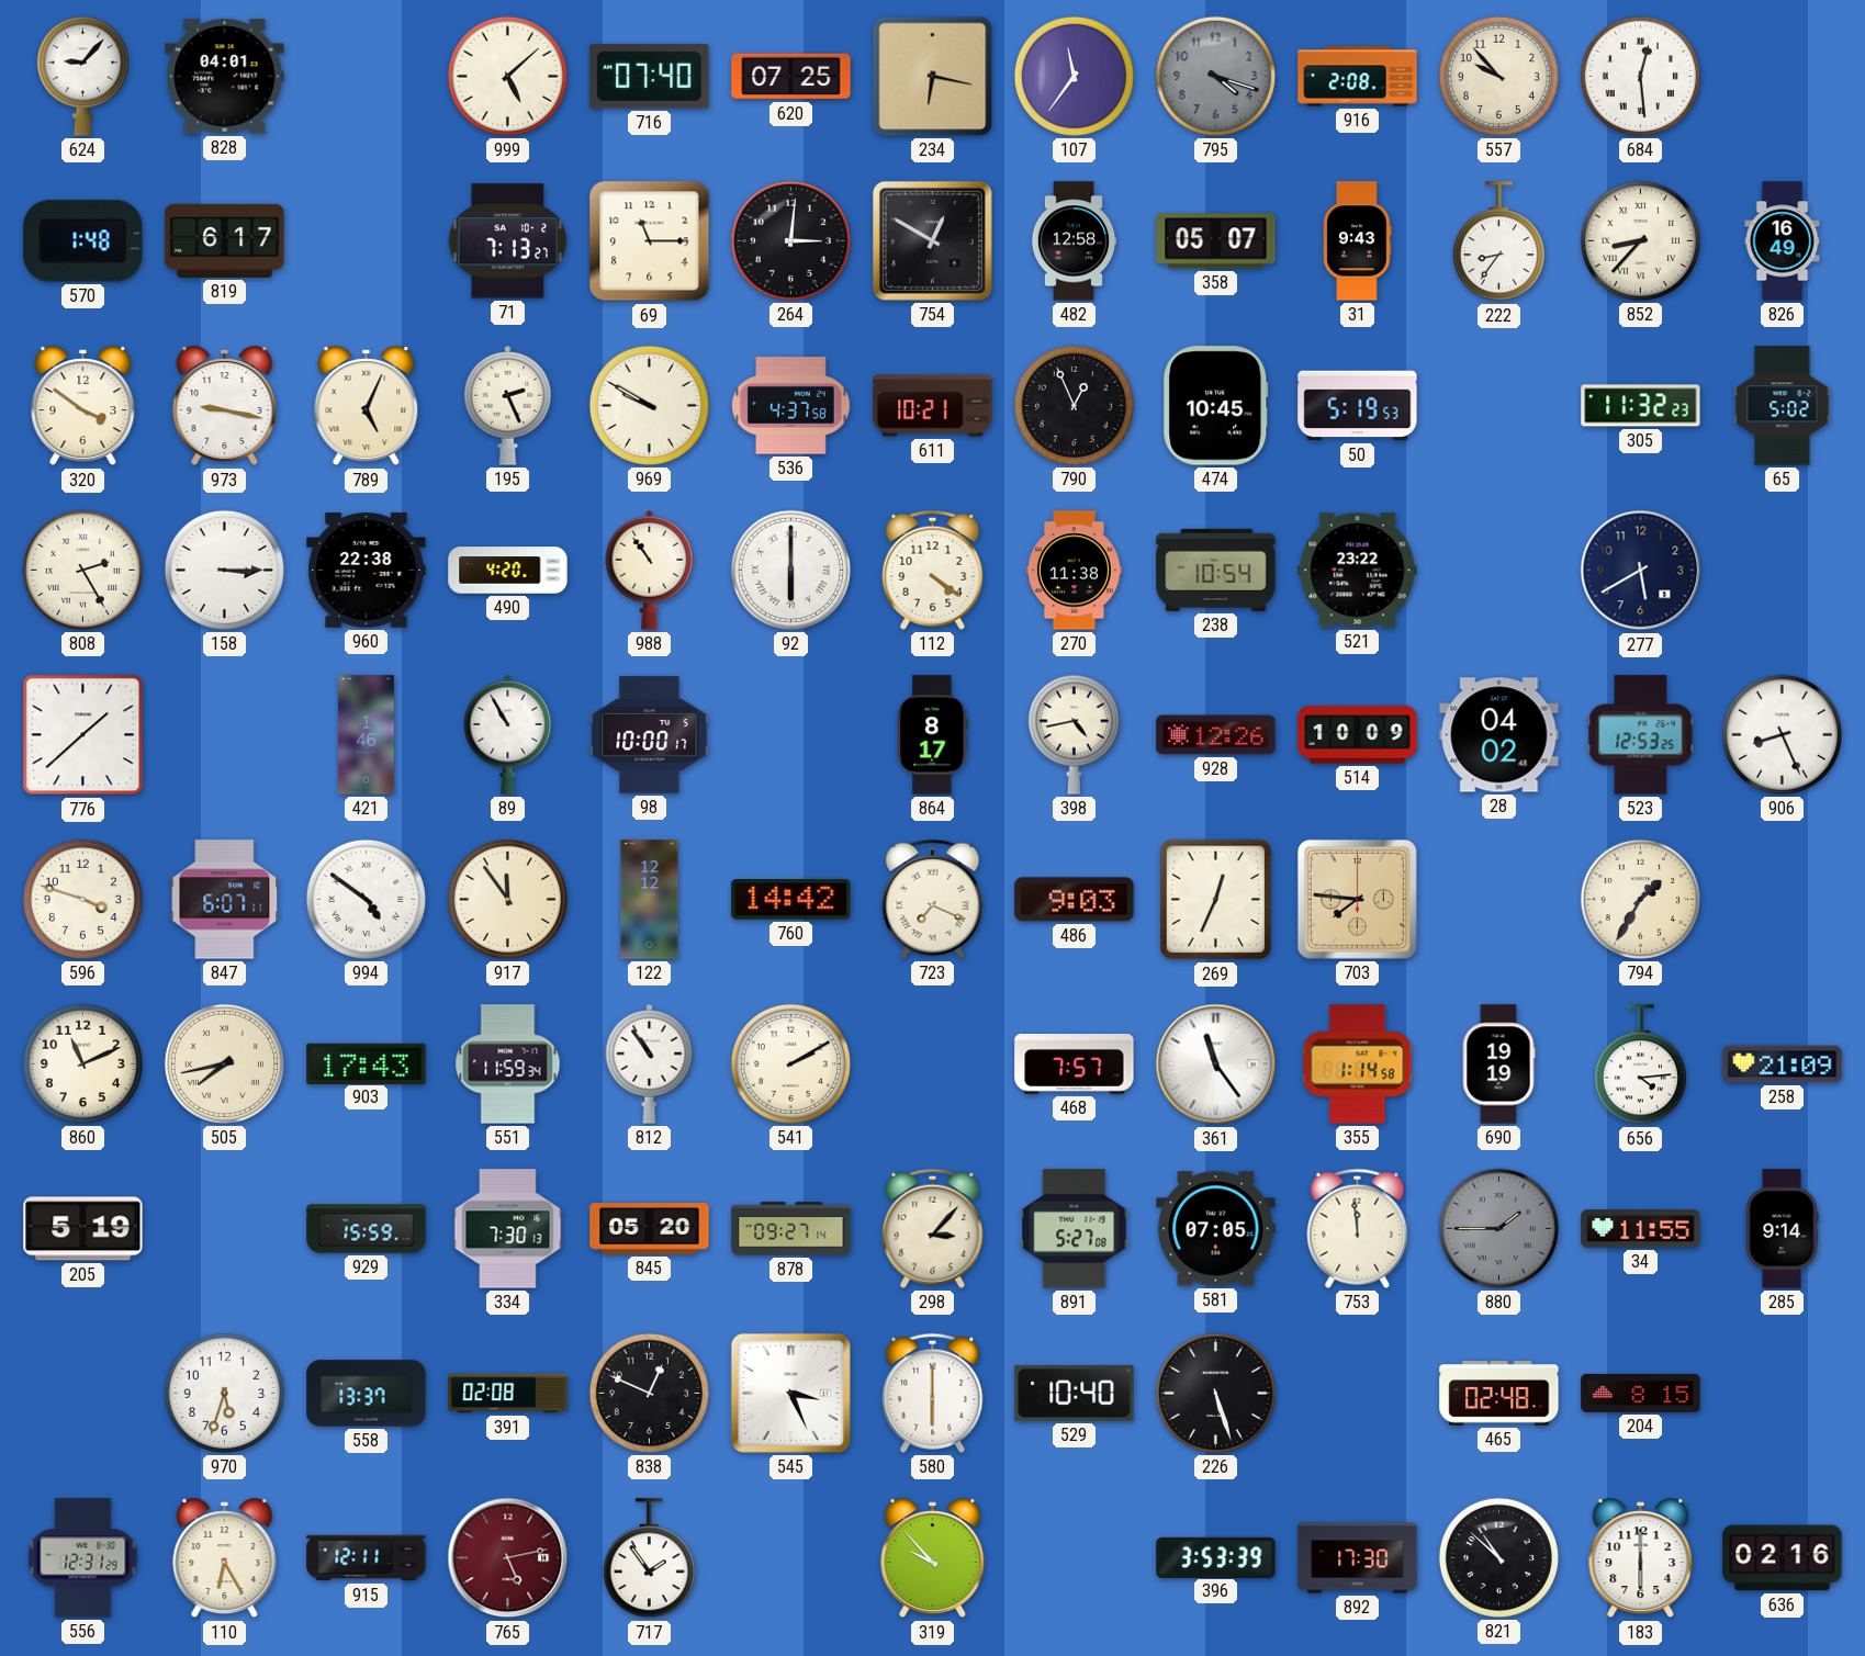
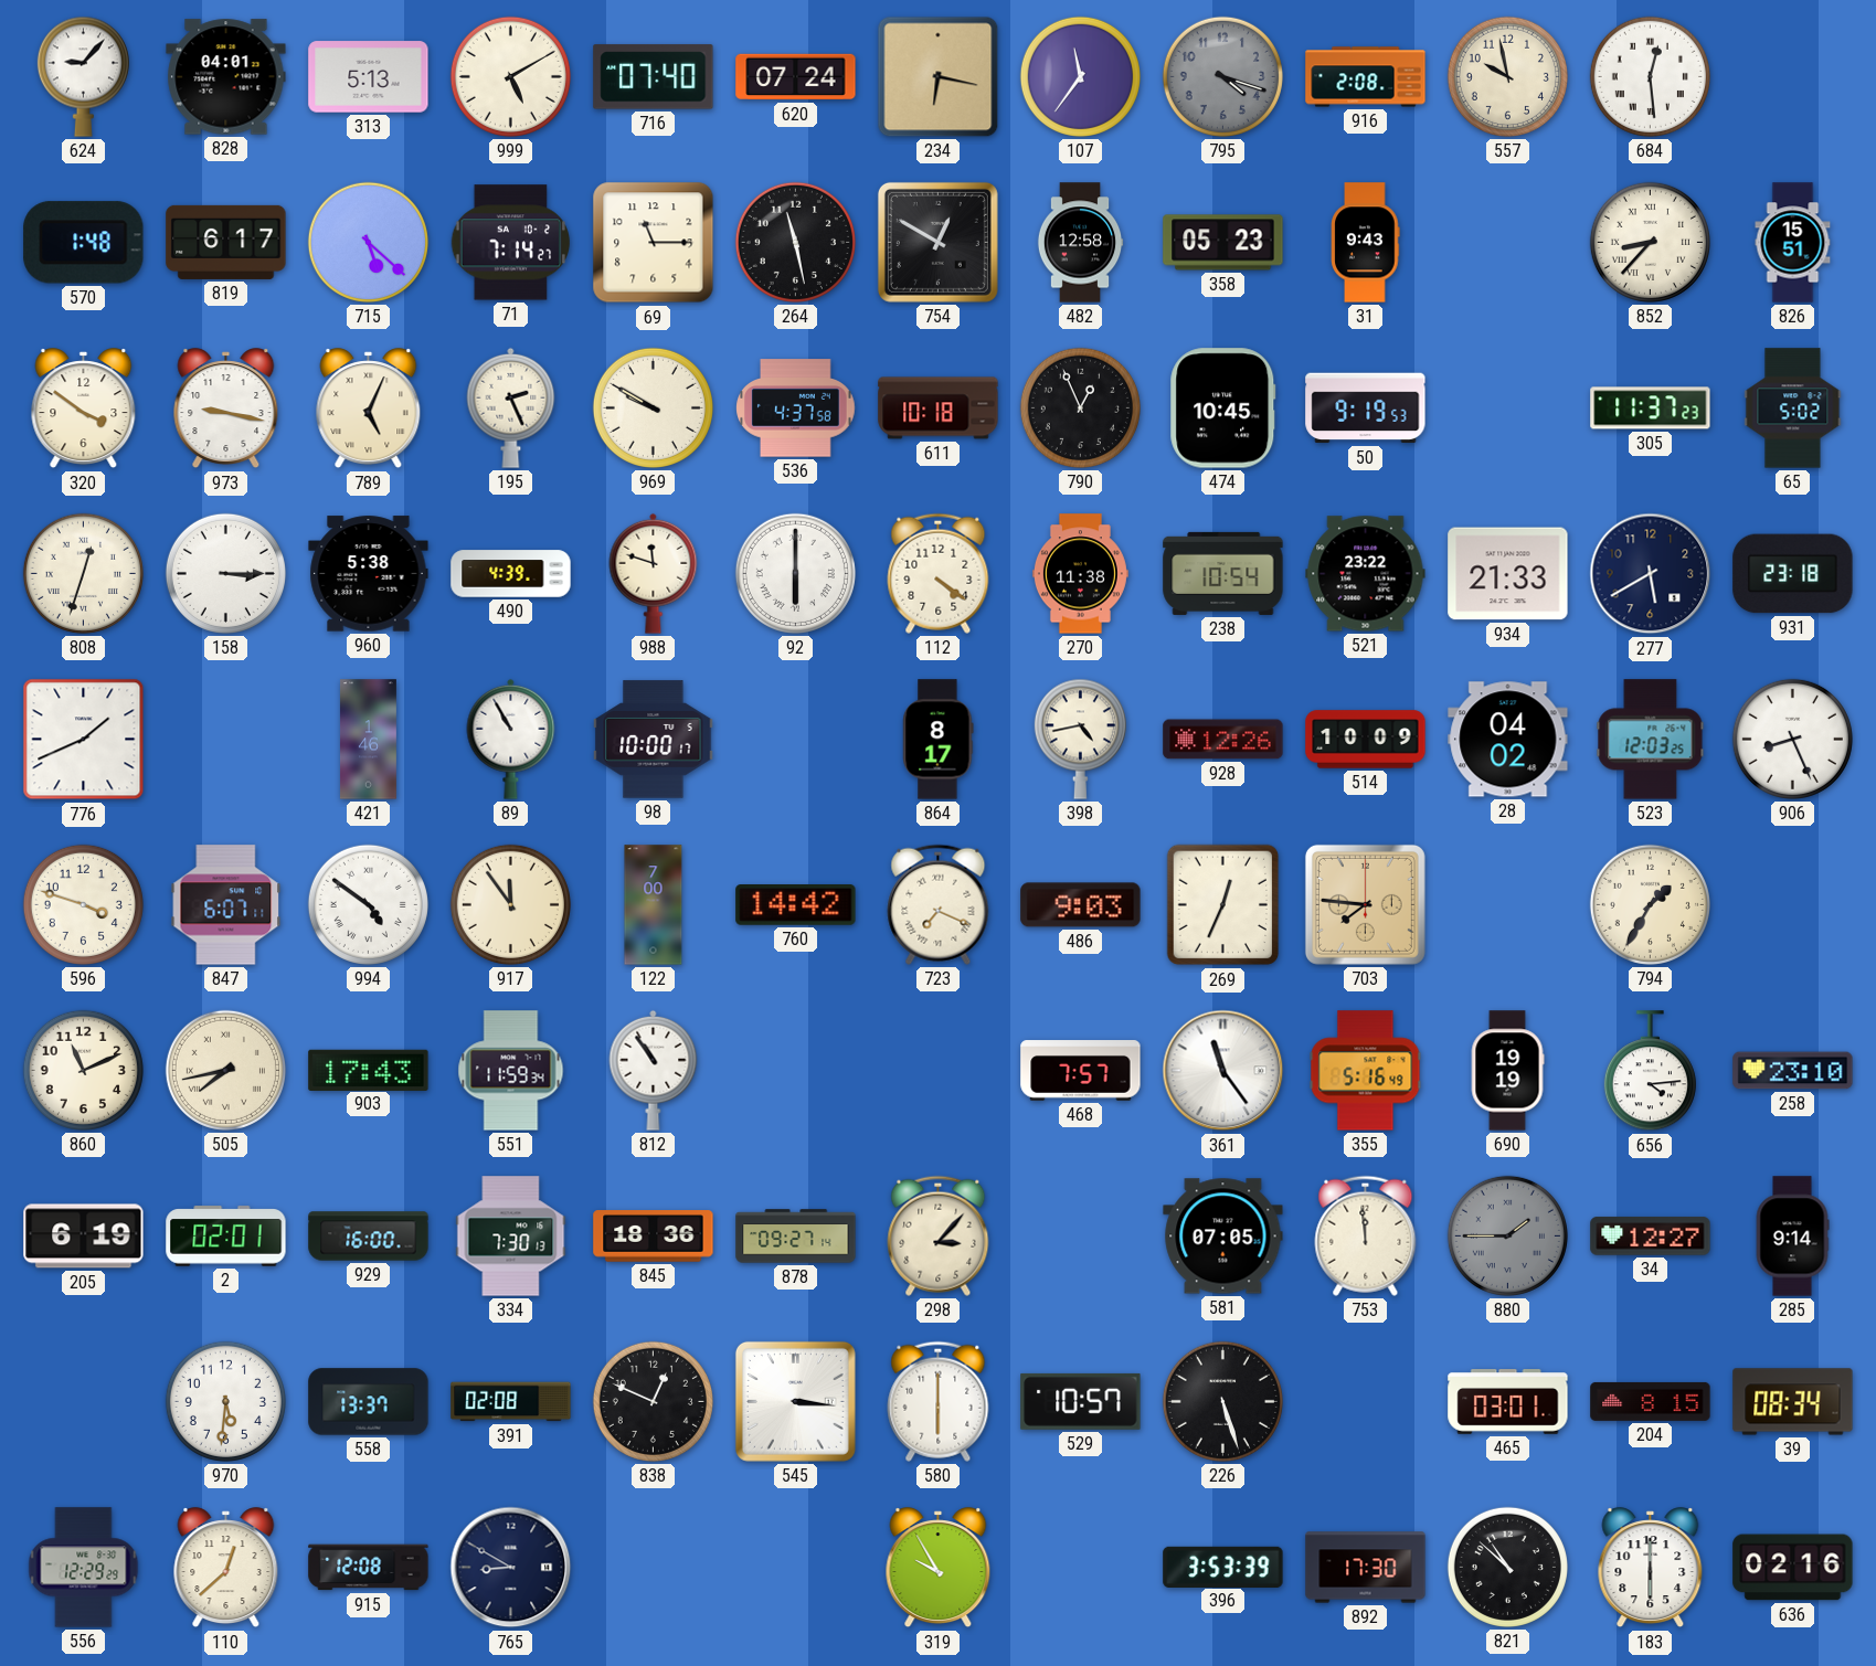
313: none -> 5:13 (369, 77)
999: 5:08 -> 5:10 (510, 76)
620: 07:25 -> 07:24 (796, 77)
557: 9:53 -> 9:58 (1507, 76)
715: none -> 5:22 (368, 242)
71: 7:13 -> 7:14 (511, 243)
264: 3:01 -> 11:28 (795, 242)
358: 05:07 -> 05:23 (1223, 243)
222: 8:36 -> none (1498, 241)
826: 16:49 -> 15:51 (1793, 243)
611: 10:21 -> 10:18 (939, 408)
50: 5:19 -> 9:19 (1366, 408)
305: 11:32 -> 11:37 (1651, 408)
808: 2:25 -> 12:33 (83, 573)
960: 22:38 -> 5:38 (369, 574)
490: 4:20 -> 4:39 (511, 574)
988: 10:54 -> 11:48 (654, 573)
934: none -> 21:33 (1508, 574)
931: none -> 23:18 (1793, 574)
776: 1:38 -> 1:41 (84, 740)
523: 12:53 -> 12:03 (1651, 740)
122: 12:12 -> 7:00 (654, 905)
541: 2:10 -> none (790, 1063)
355: 1:14 -> 5:16 (1366, 1071)
258: 21:09 -> 23:10 (1793, 1071)
205: 5:19 -> 6:19 (84, 1237)
2: none -> 02:01 (226, 1237)
929: 15:59 -> 16:00 (369, 1237)
845: 05:20 -> 18:36 (654, 1237)
891: 5:27 -> none (1075, 1229)
34: 11:55 -> 12:27 (1651, 1237)
970: 5:33 -> 5:31 (225, 1401)
545: 3:26 -> 3:16 (795, 1401)
529: 10:40 -> 10:57 (1081, 1401)
465: 02:48 -> 03:01 (1508, 1402)
39: none -> 08:34 (1793, 1402)
556: 12:31 -> 12:29 (84, 1568)
110: 6:25 -> 12:38 (226, 1568)
915: 12:11 -> 12:08 (369, 1568)
765: 5:13 -> 8:50 (511, 1568)
765 dial: burgundy -> navy (511, 1568)
717: 1:54 -> none (649, 1558)
319: 9:53 -> 9:55 (939, 1568)
